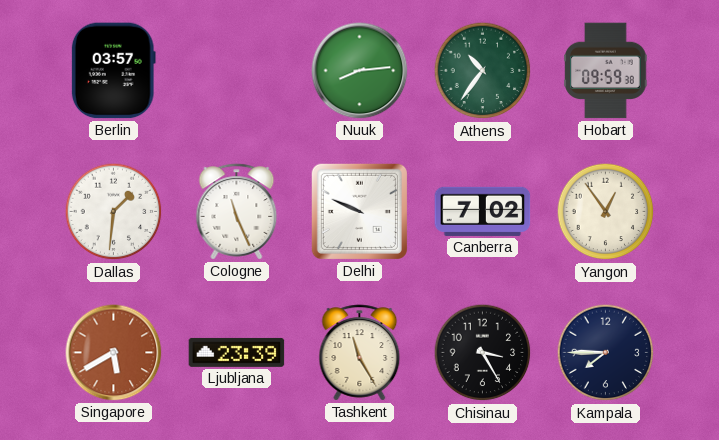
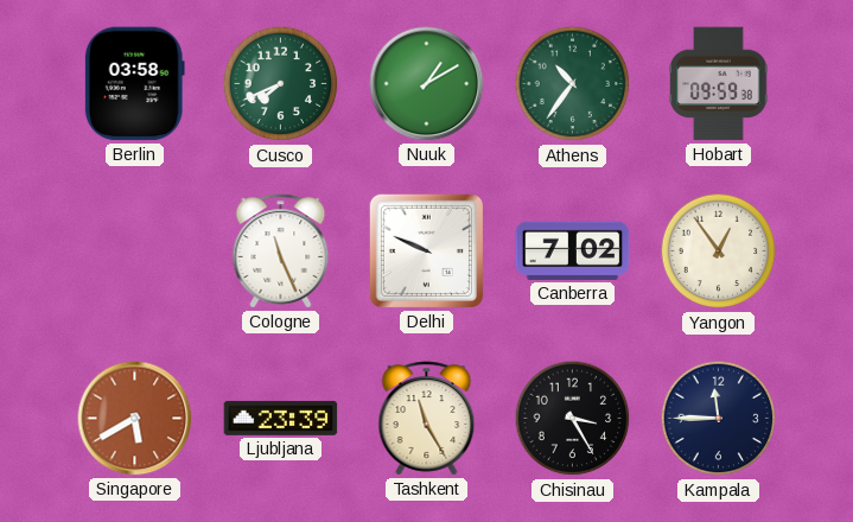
Berlin: 03:57 -> 03:58 (134, 84)
Cusco: none -> 7:41 (281, 84)
Nuuk: 8:14 -> 1:10 (427, 84)
Dallas: 1:31 -> none (114, 212)
Kampala: 7:45 -> 11:45 (719, 419)
